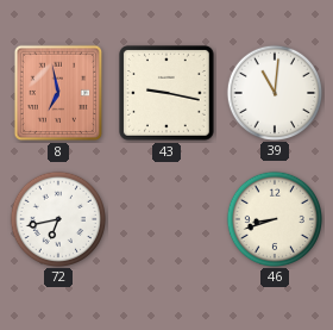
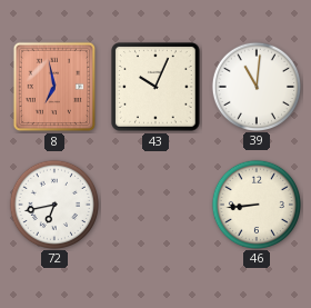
43: 9:17 -> 10:04 (155, 87)
46: 8:42 -> 8:44 (255, 203)
